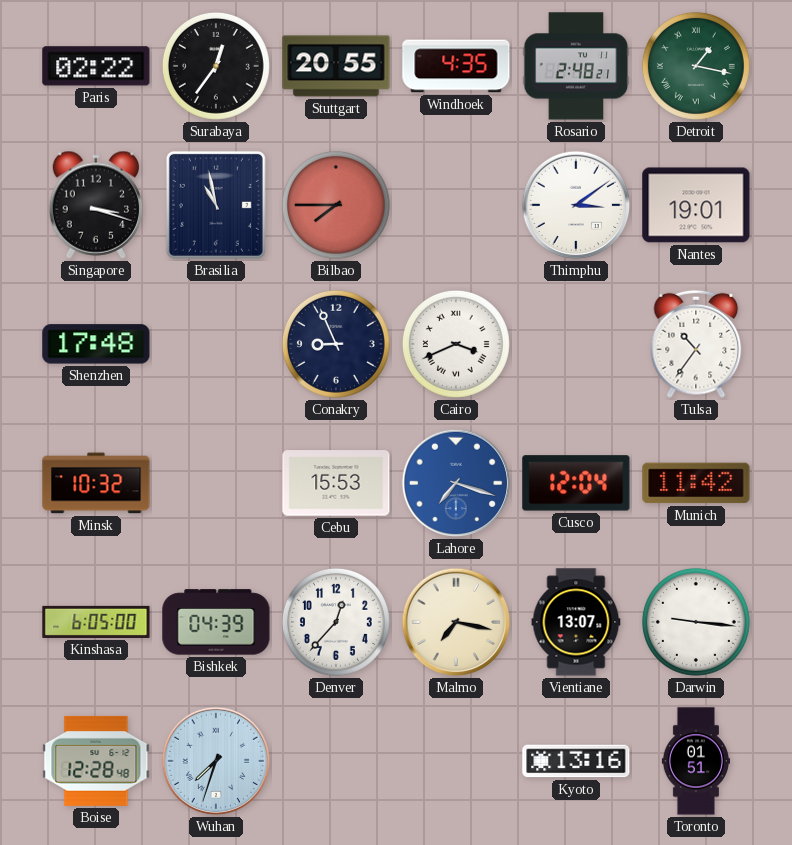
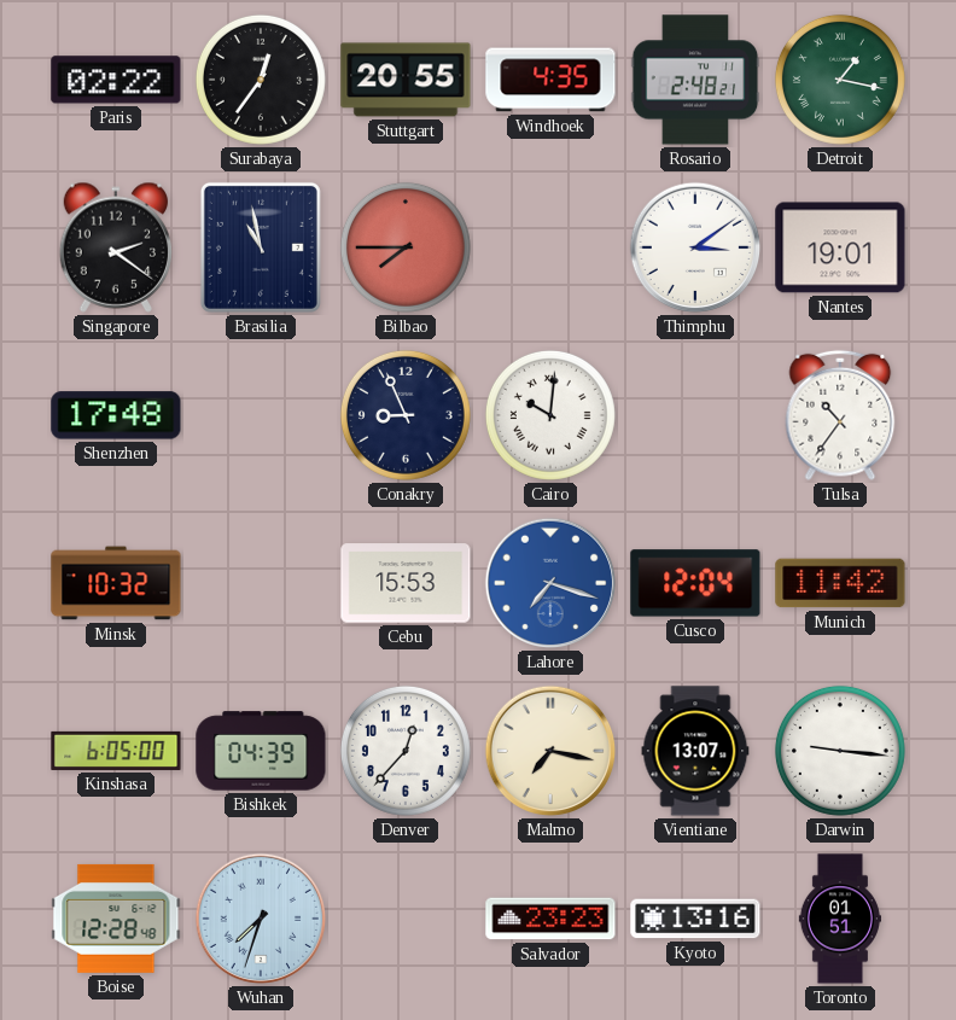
Singapore: 3:18 -> 2:21 (115, 247)
Cairo: 3:41 -> 10:01 (550, 415)
Salvador: none -> 23:23 (550, 919)
